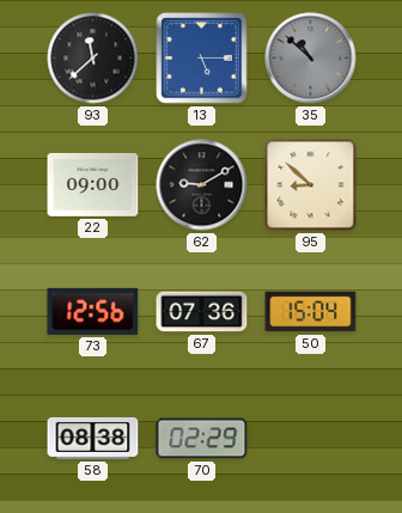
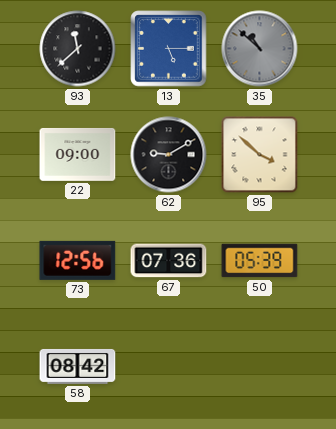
95: 8:52 -> 3:52 (260, 155)
50: 15:04 -> 05:39 (260, 261)
58: 08:38 -> 08:42 (78, 366)
70: 02:29 -> none (202, 439)
